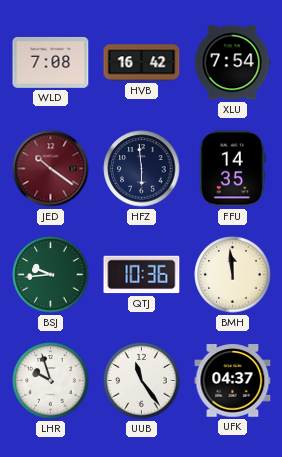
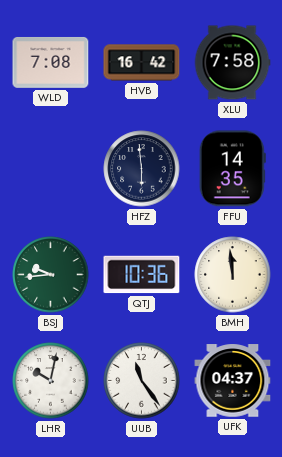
XLU: 7:54 -> 7:58 (232, 63)
JED: 10:21 -> none (51, 169)
LHR: 9:57 -> 10:02 (51, 381)
